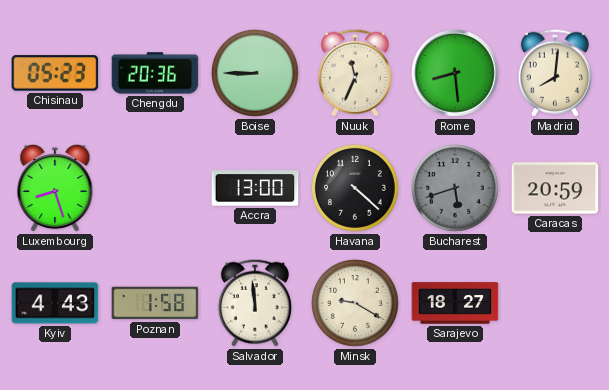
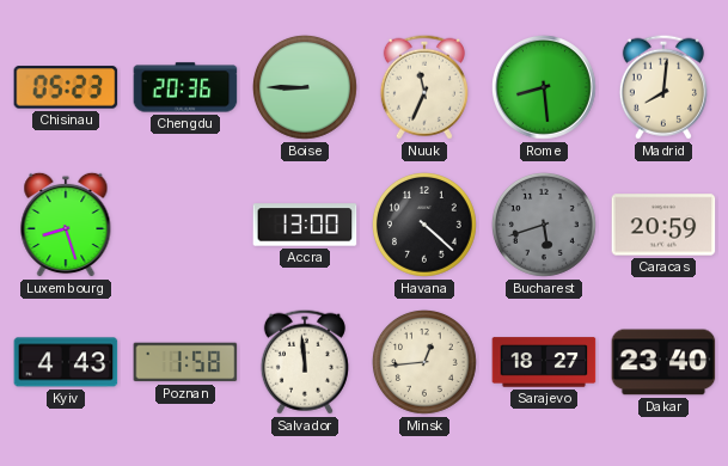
Minsk: 9:20 -> 12:44 (424, 362)
Dakar: none -> 23:40 (663, 362)
